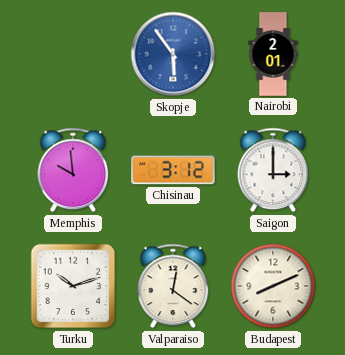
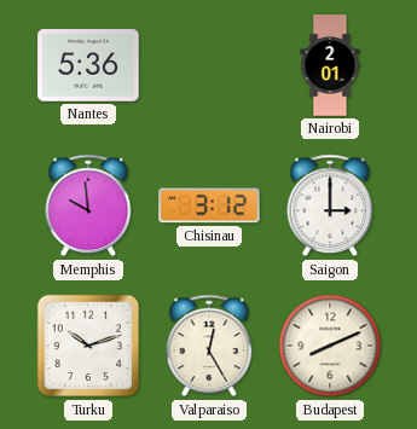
Nantes: none -> 5:36 (88, 65)
Skopje: 5:54 -> none (173, 54)
Valparaiso: 12:21 -> 12:25 (209, 346)
